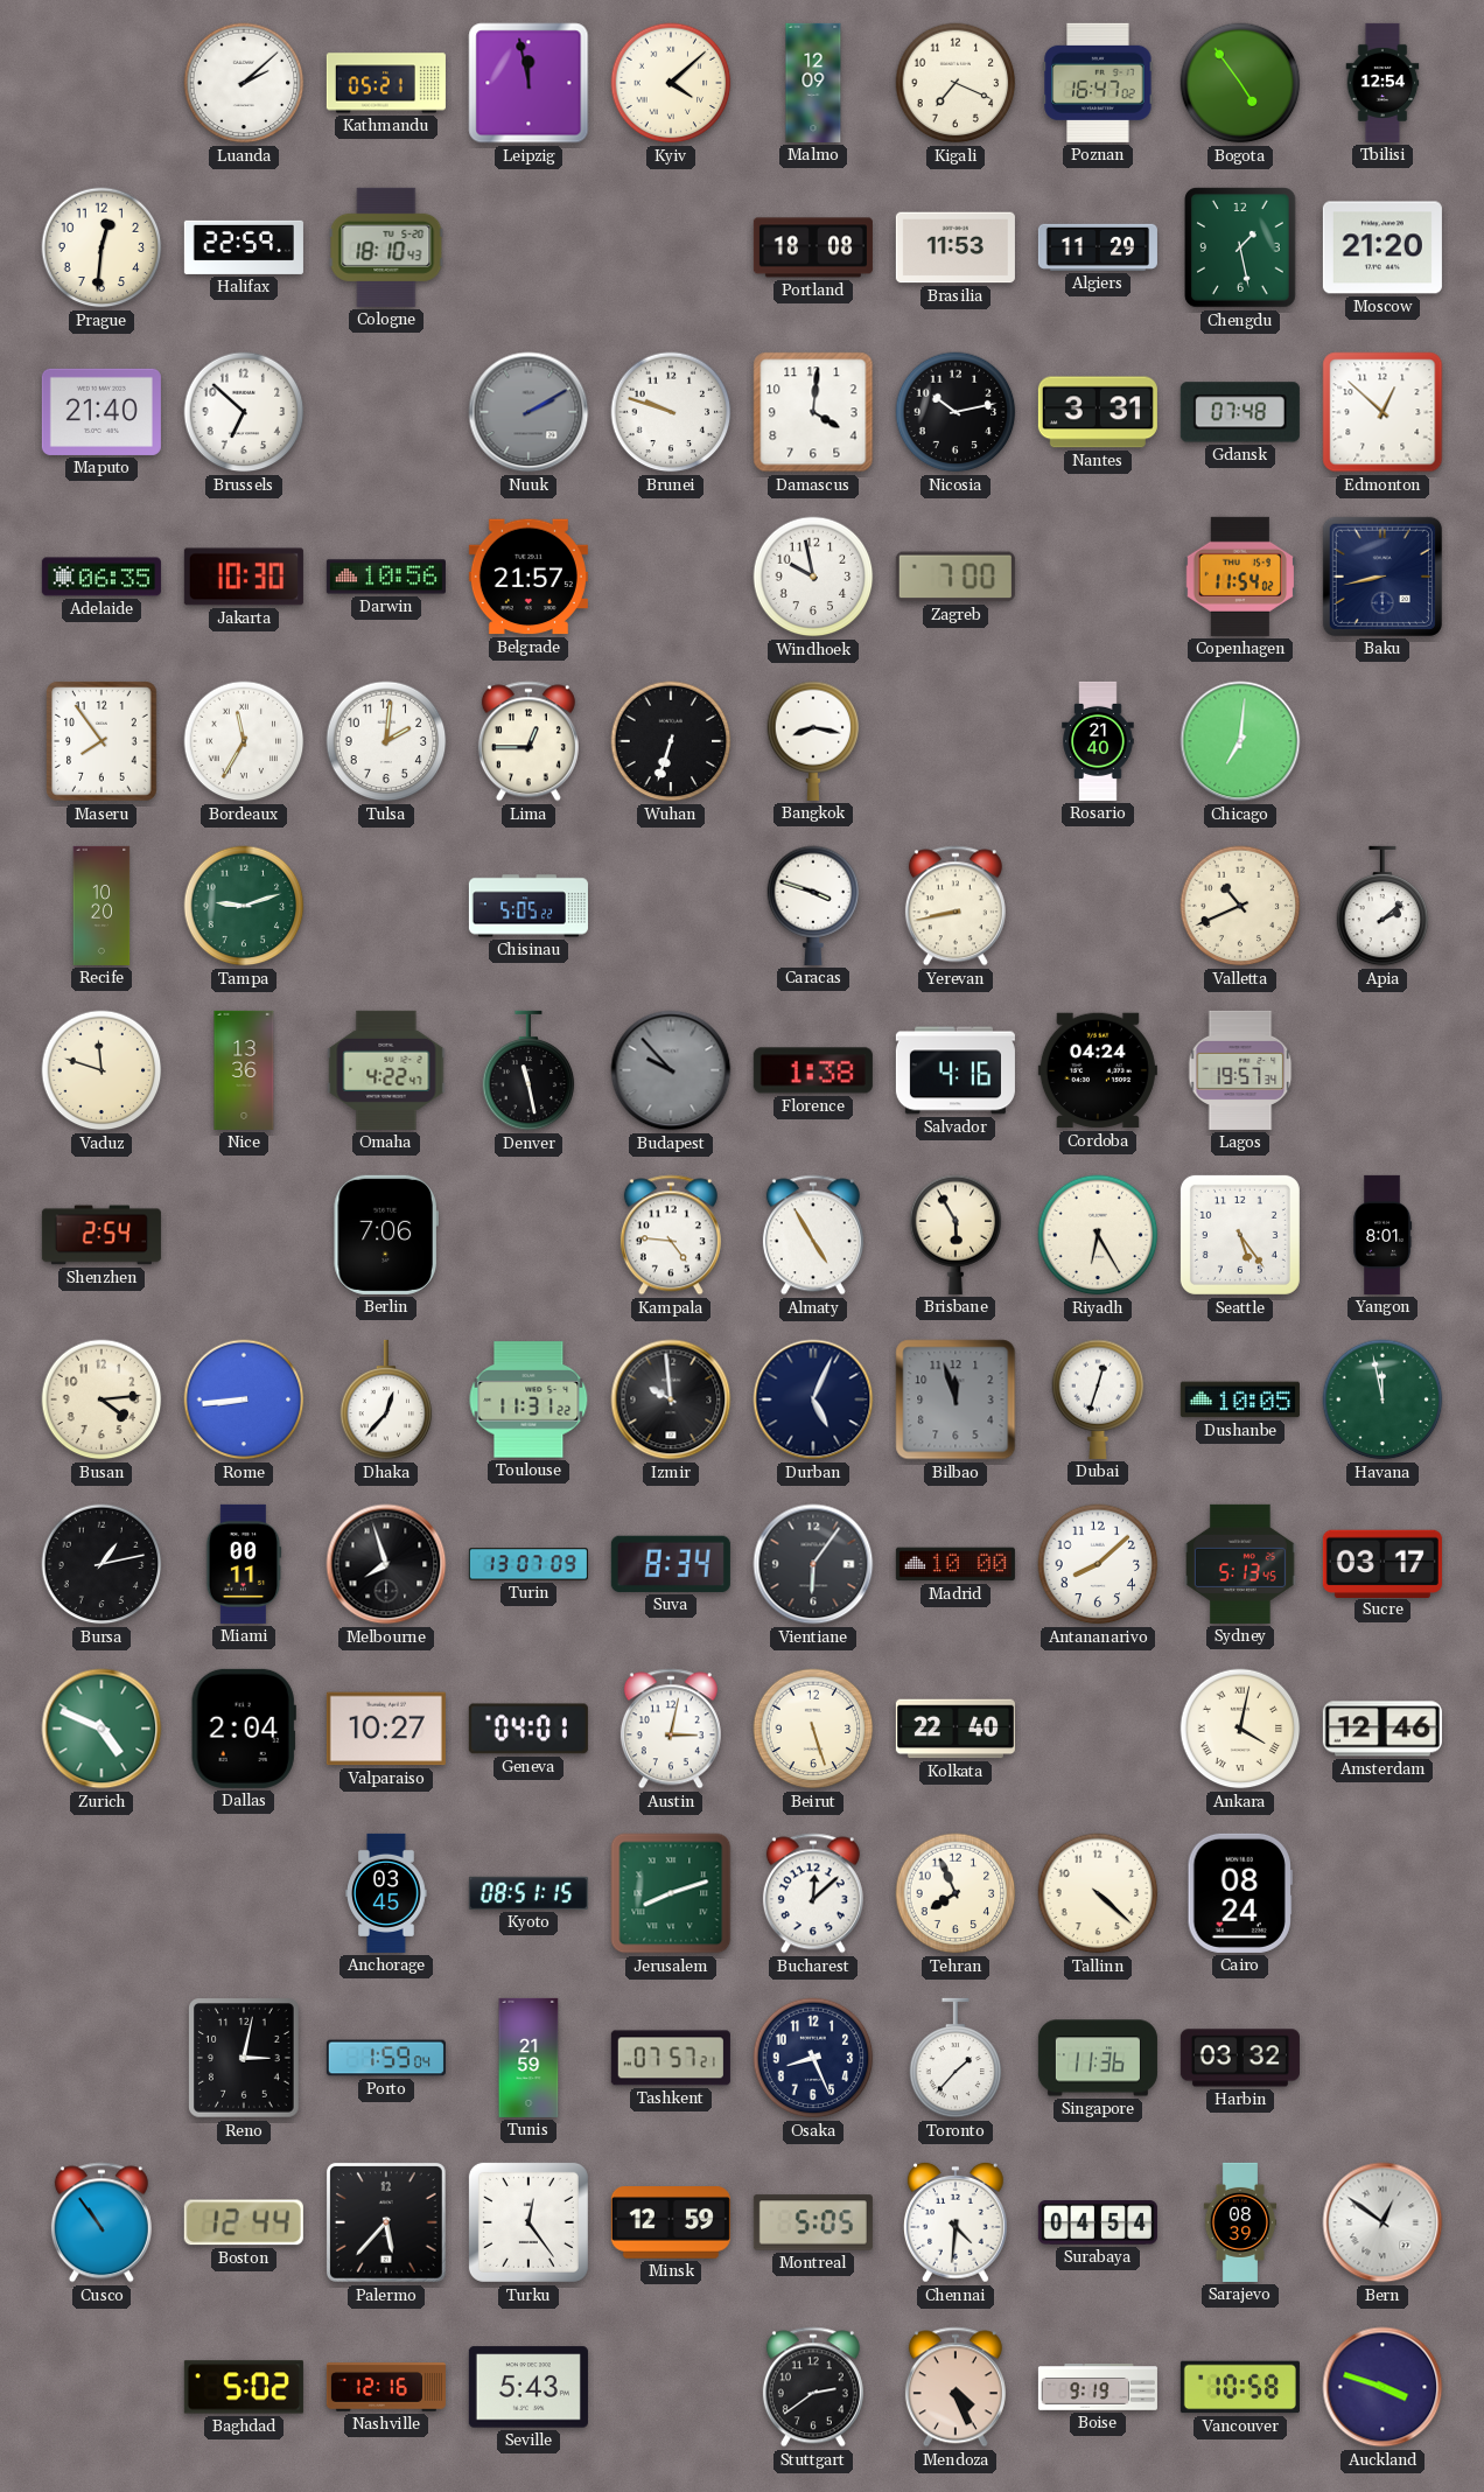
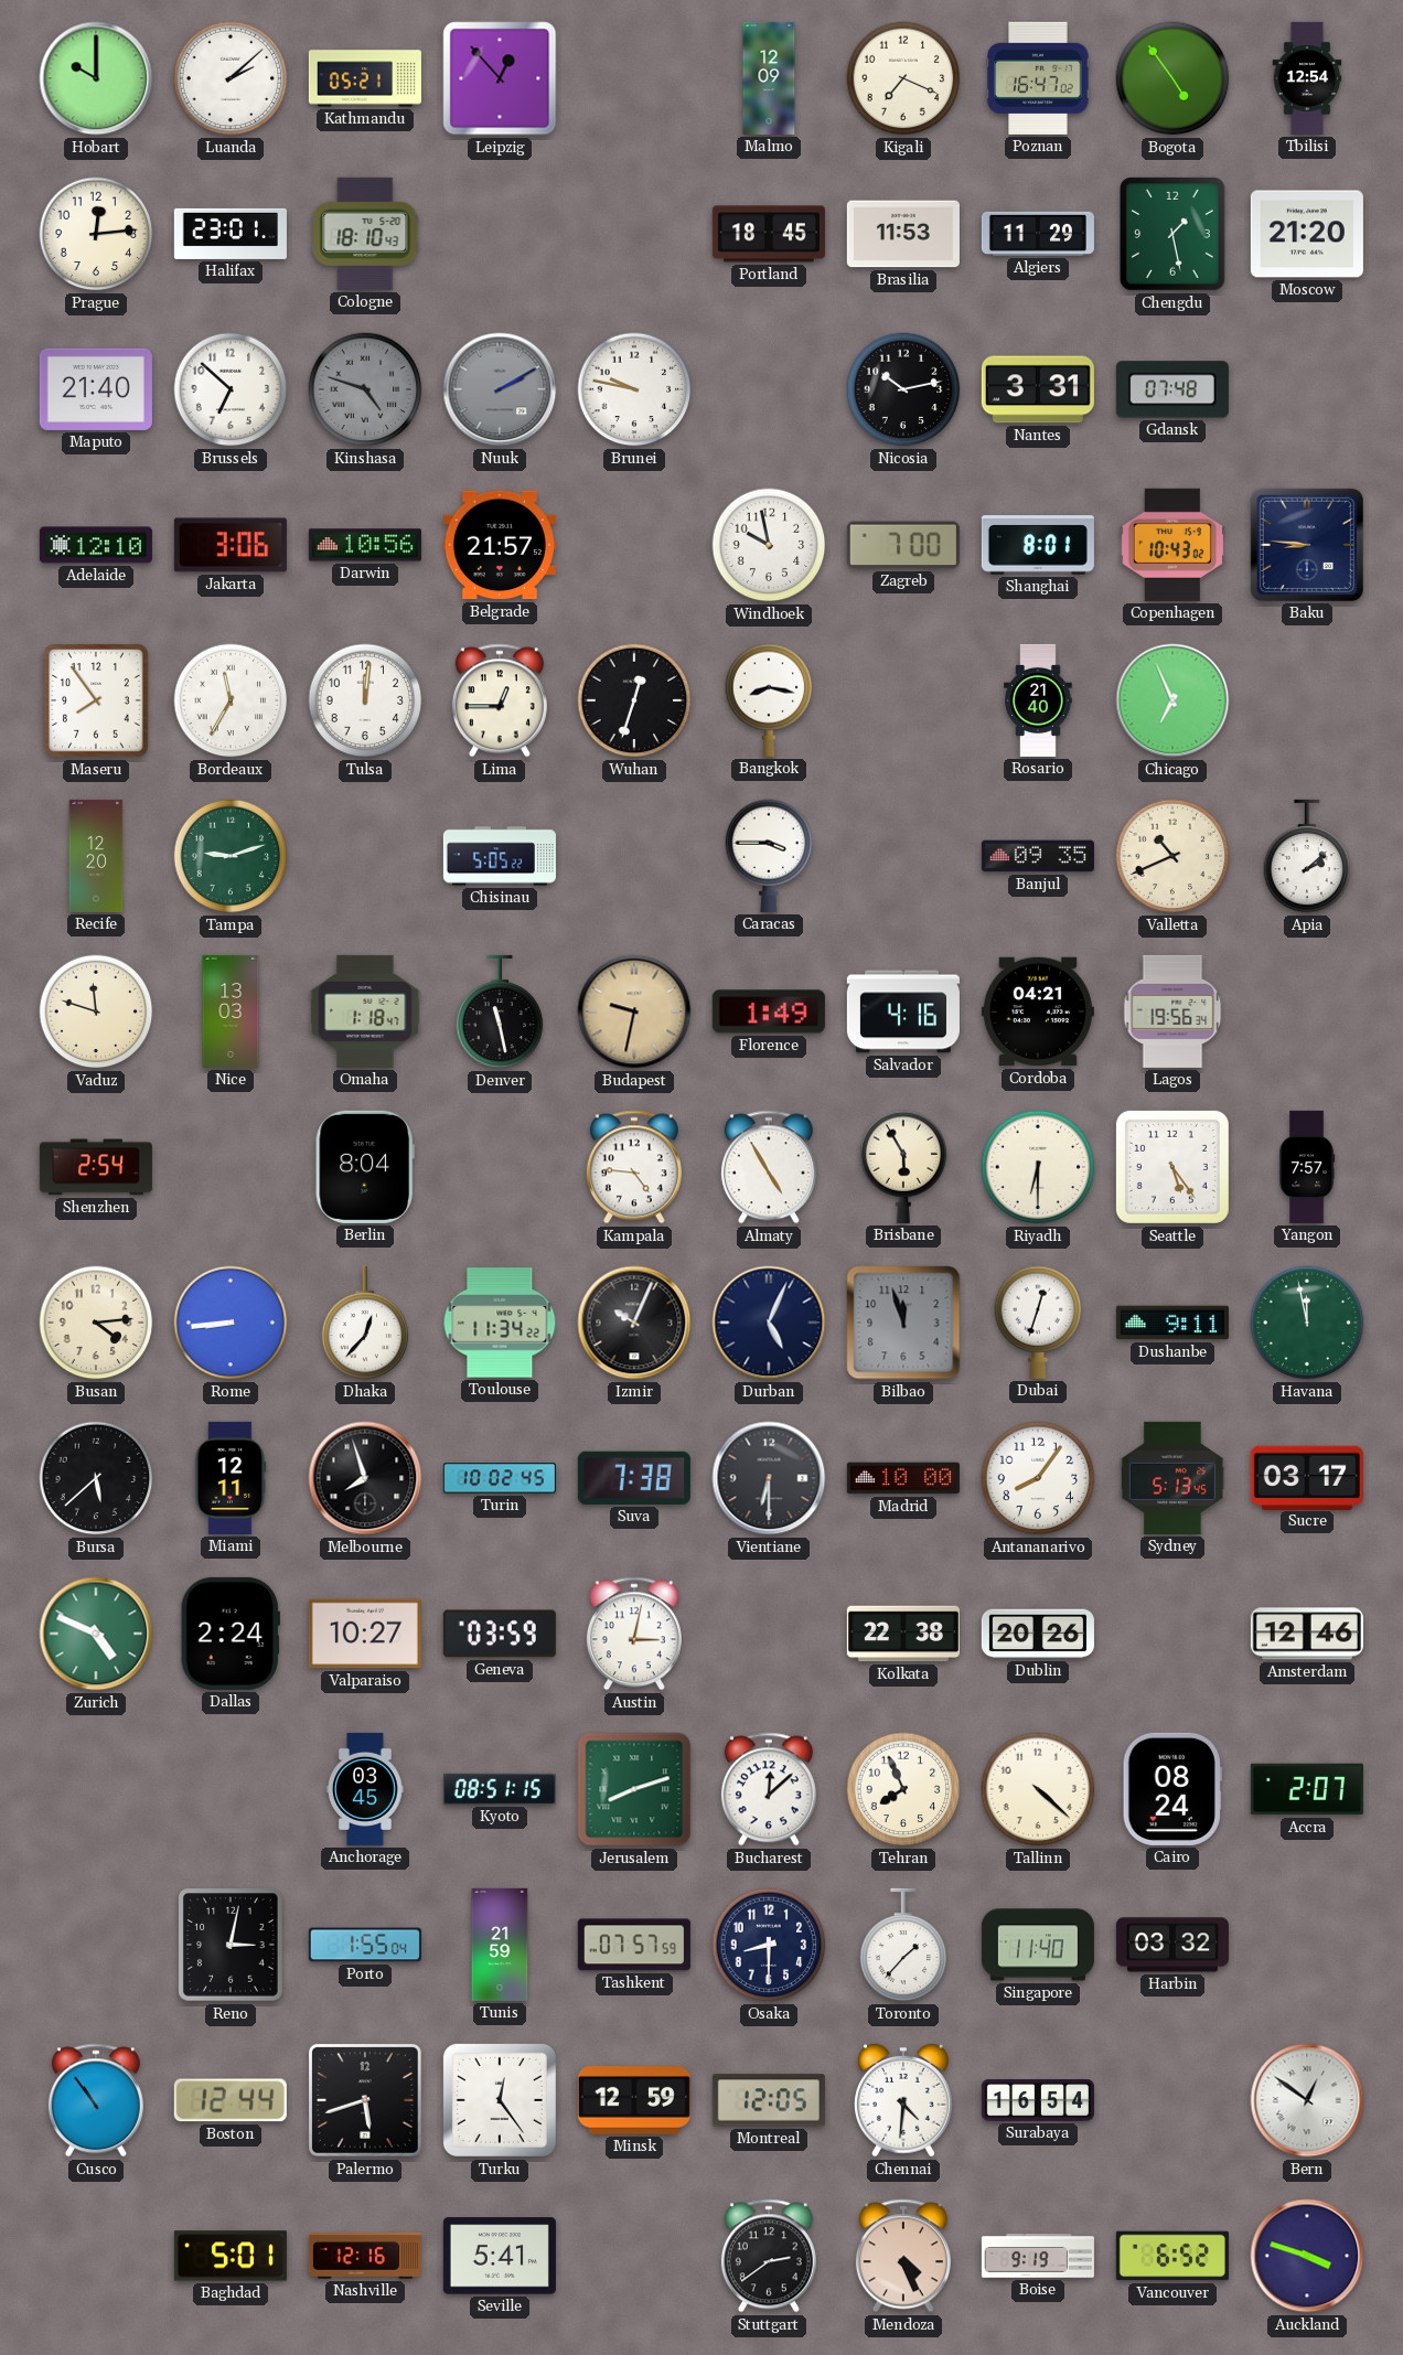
Hobart: none -> 10:00 (96, 78)
Leipzig: 11:58 -> 12:53 (500, 78)
Kyiv: 4:08 -> none (671, 83)
Prague: 12:31 -> 12:14 (96, 234)
Halifax: 22:59 -> 23:01 (231, 234)
Portland: 18:08 -> 18:45 (769, 234)
Kinshasa: none -> 4:48 (365, 389)
Brunei: 9:48 -> 9:47 (634, 389)
Damascus: 4:01 -> none (813, 412)
Edmonton: 12:52 -> none (1382, 412)
Adelaide: 06:35 -> 12:10 (96, 545)
Jakarta: 10:30 -> 3:06 (231, 545)
Shanghai: none -> 8:01 (1038, 545)
Copenhagen: 11:54 -> 10:43 (1171, 545)
Baku: 8:43 -> 8:46 (1307, 545)
Tulsa: 2:01 -> 12:01 (365, 700)
Wuhan: 6:33 -> 12:33 (634, 700)
Chicago: 7:01 -> 6:56 (1172, 700)
Recife: 10:20 -> 12:20 (96, 856)
Caracas: 3:48 -> 3:45 (769, 856)
Yerevan: 8:43 -> none (956, 906)
Banjul: none -> 09:35 (1038, 856)
Nice: 13:36 -> 13:03 (231, 1011)
Omaha: 4:22 -> 1:18 (365, 1011)
Budapest: 9:53 -> 9:32 (634, 1011)
Budapest dial: grey -> champagne (634, 1011)
Florence: 1:38 -> 1:49 (769, 1011)
Cordoba: 04:24 -> 04:21 (1038, 1011)
Lagos: 19:57 -> 19:56 (1172, 1011)
Berlin: 7:06 -> 8:04 (365, 1167)
Riyadh: 6:25 -> 6:30 (1038, 1167)
Yangon: 8:01 -> 7:57 (1307, 1167)
Toulouse: 11:31 -> 11:34 (500, 1323)
Izmir: 9:59 -> 10:04 (634, 1323)
Dushanbe: 10:05 -> 9:11 (1172, 1323)
Bursa: 1:13 -> 5:38 (96, 1478)
Miami: 00:11 -> 12:11 (231, 1478)
Turin: 13:07 -> 10:02 (500, 1478)
Suva: 8:34 -> 7:38 (634, 1478)
Vientiane: 6:06 -> 6:30 (769, 1478)
Antananarivo: 8:08 -> 8:06 (1038, 1478)
Dallas: 2:04 -> 2:24 (231, 1634)
Geneva: 04:01 -> 03:59 (500, 1634)
Beirut: 5:27 -> none (813, 1729)
Kolkata: 22:40 -> 22:38 (903, 1634)
Dublin: none -> 20:26 (1038, 1634)
Ankara: 4:02 -> none (1240, 1729)
Accra: none -> 2:07 (1307, 1789)
Porto: 1:59 -> 1:55 (365, 1945)
Tashkent: 07:57:21 -> 07:57:59 (634, 1945)
Osaka: 8:26 -> 8:30 (769, 1945)
Singapore: 11:36 -> 11:40 (1038, 1945)
Palermo: 5:37 -> 5:42 (365, 2100)
Montreal: 5:05 -> 12:05 (769, 2100)
Surabaya: 04:54 -> 16:54 (1038, 2100)
Sarajevo: 08:39 -> none (1240, 2222)
Baghdad: 5:02 -> 5:01 (231, 2256)
Seville: 5:43 -> 5:41 (500, 2256)
Vancouver: 10:58 -> 6:52 (1172, 2256)
